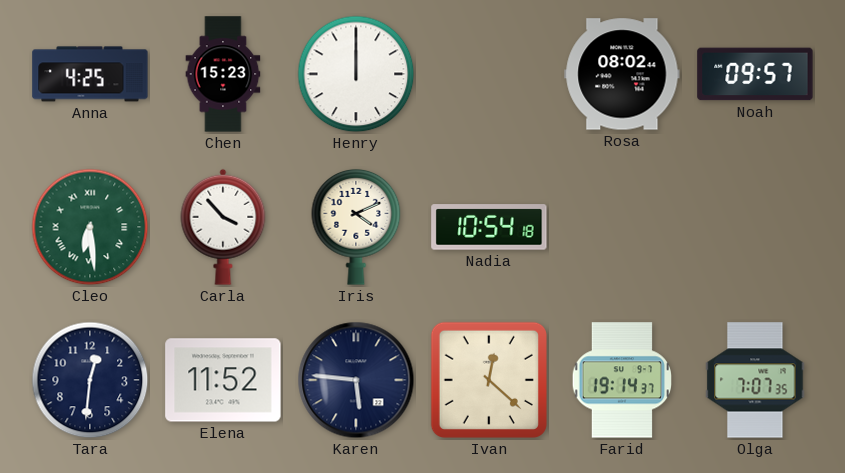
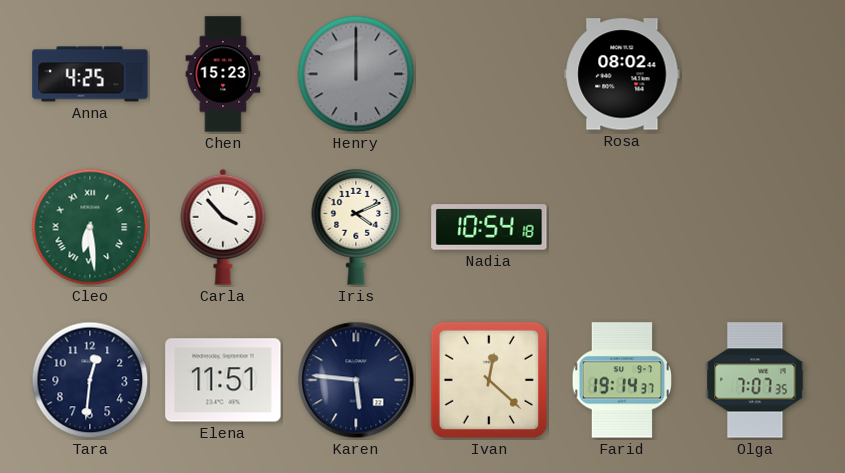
Henry dial: white -> grey (356, 74)
Noah: 09:57 -> none (755, 74)
Elena: 11:52 -> 11:51 (223, 380)
